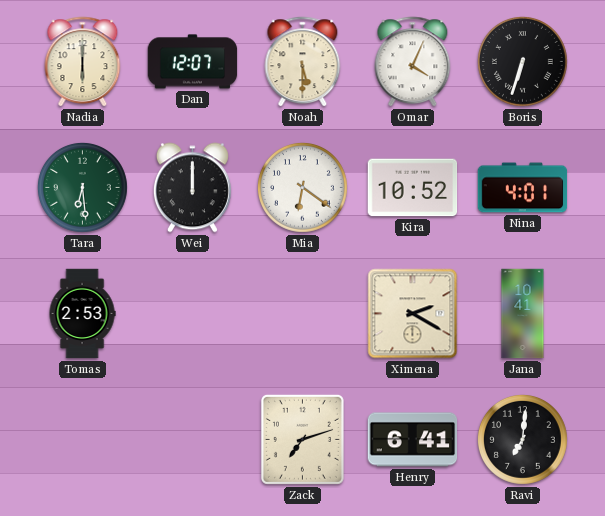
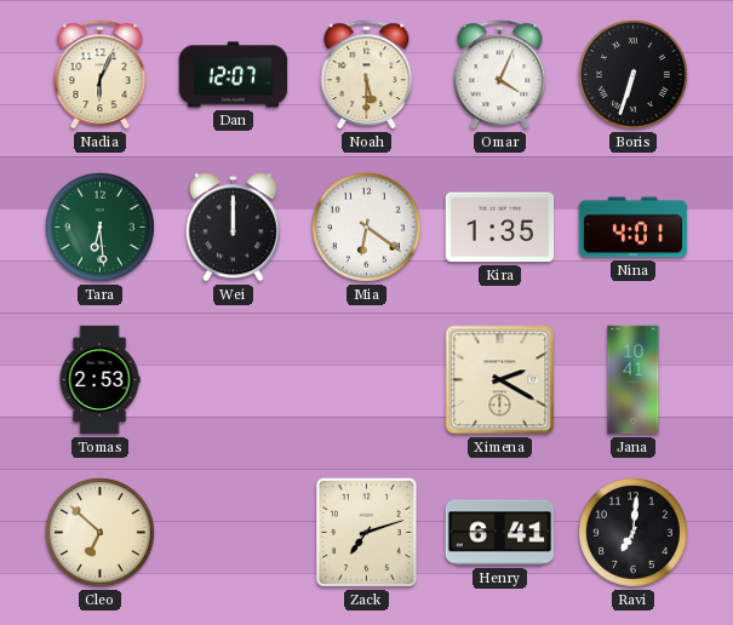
Nadia: 6:00 -> 6:04 (101, 75)
Kira: 10:52 -> 1:35 (500, 228)
Cleo: none -> 6:52 (101, 533)
